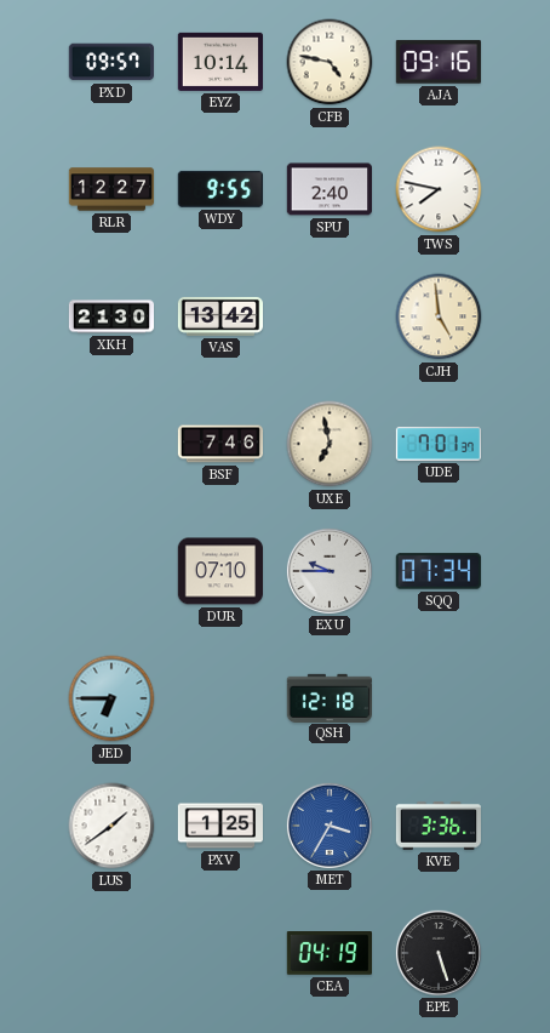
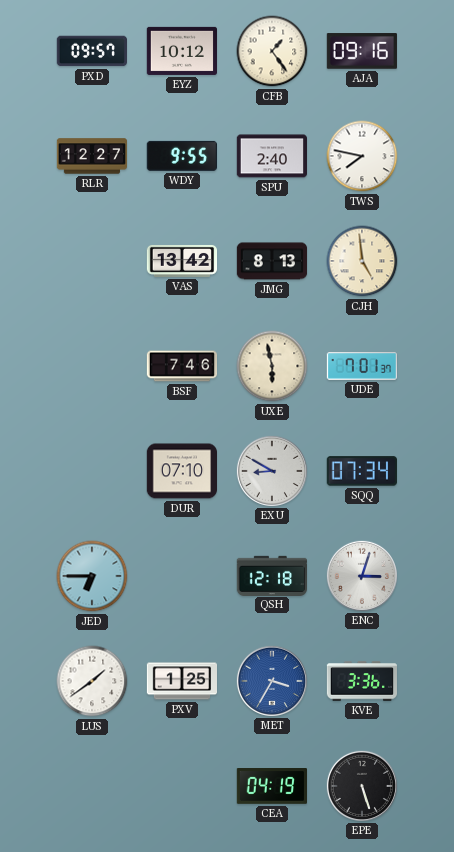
EYZ: 10:14 -> 10:12 (181, 51)
CFB: 4:47 -> 1:24 (272, 51)
XKH: 21:30 -> none (111, 316)
JMG: none -> 8:13 (272, 261)
UXE: 6:58 -> 5:58 (272, 366)
EXU: 9:45 -> 8:50 (271, 470)
ENC: none -> 3:03 (361, 575)
